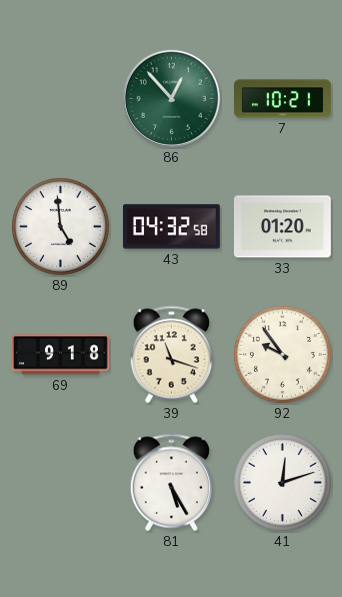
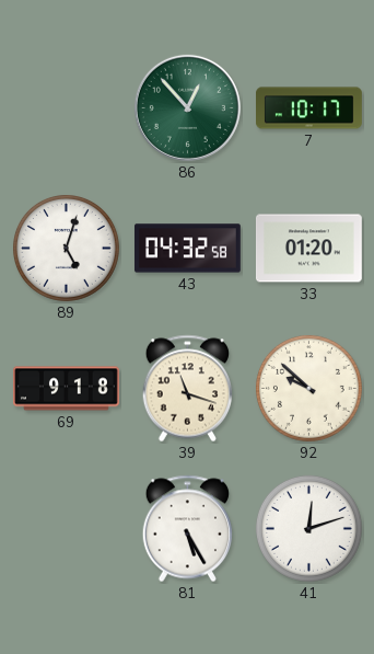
7: 10:21 -> 10:17 (309, 108)
89: 4:59 -> 5:03 (66, 248)
92: 9:54 -> 9:52 (308, 388)
